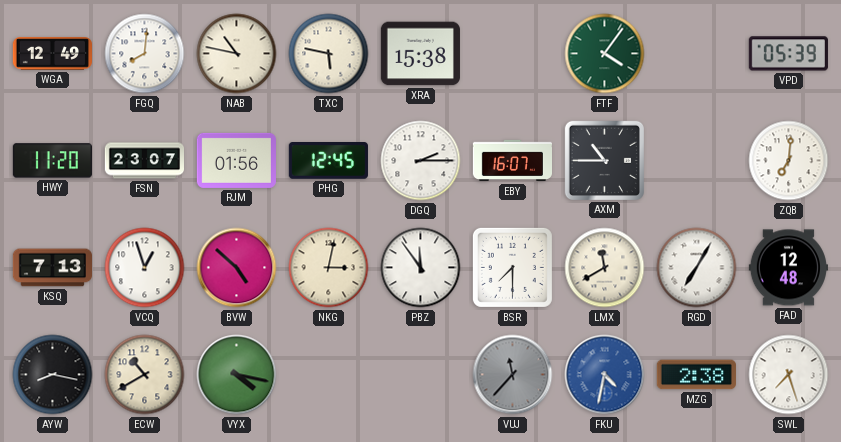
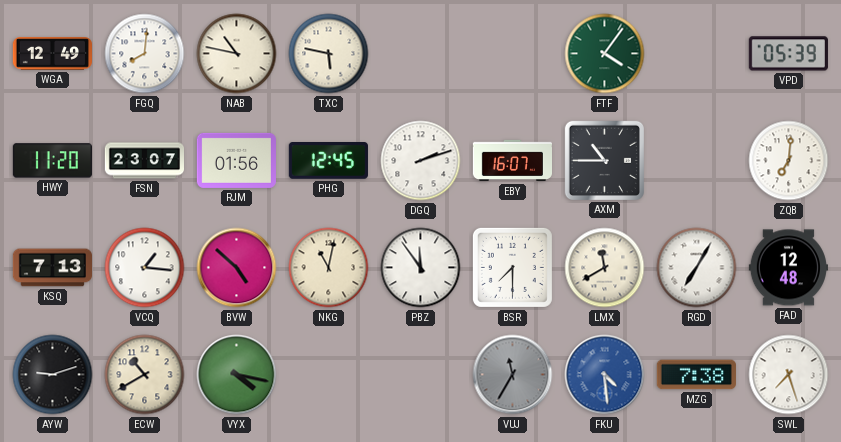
XRA: 15:38 -> none (420, 54)
DGQ: 2:15 -> 2:12 (421, 161)
VCQ: 12:57 -> 1:16 (145, 268)
NKG: 3:02 -> 11:02 (329, 268)
AYW: 8:17 -> 9:12 (53, 375)
VUJ: 11:37 -> 11:35 (513, 375)
FKU: 4:32 -> 4:29 (605, 375)
MZG: 2:38 -> 7:38 (696, 375)
